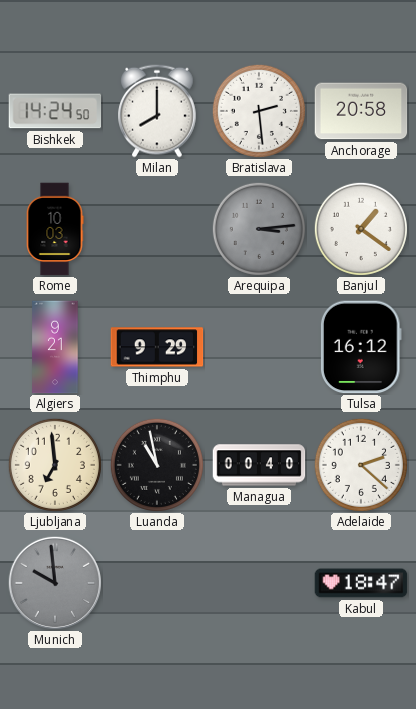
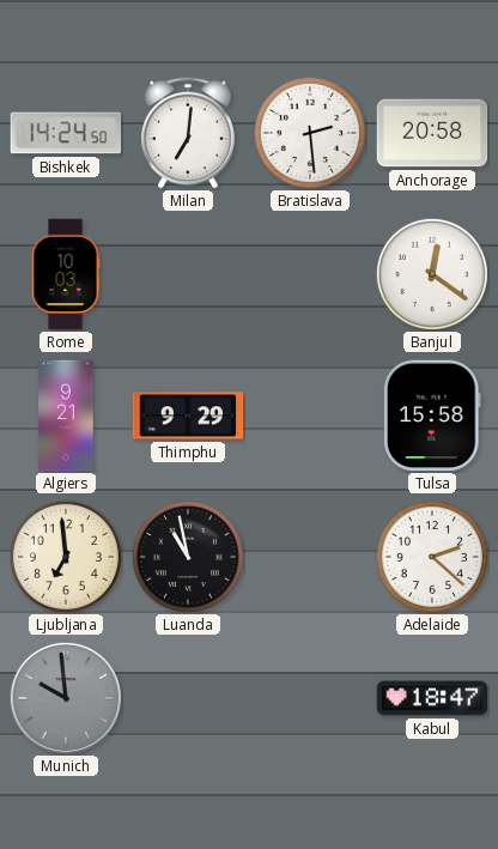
Milan: 8:00 -> 7:01 (189, 133)
Arequipa: 3:14 -> none (259, 229)
Banjul: 1:21 -> 12:21 (432, 274)
Tulsa: 16:12 -> 15:58 (432, 416)
Managua: 00:40 -> none (259, 465)
